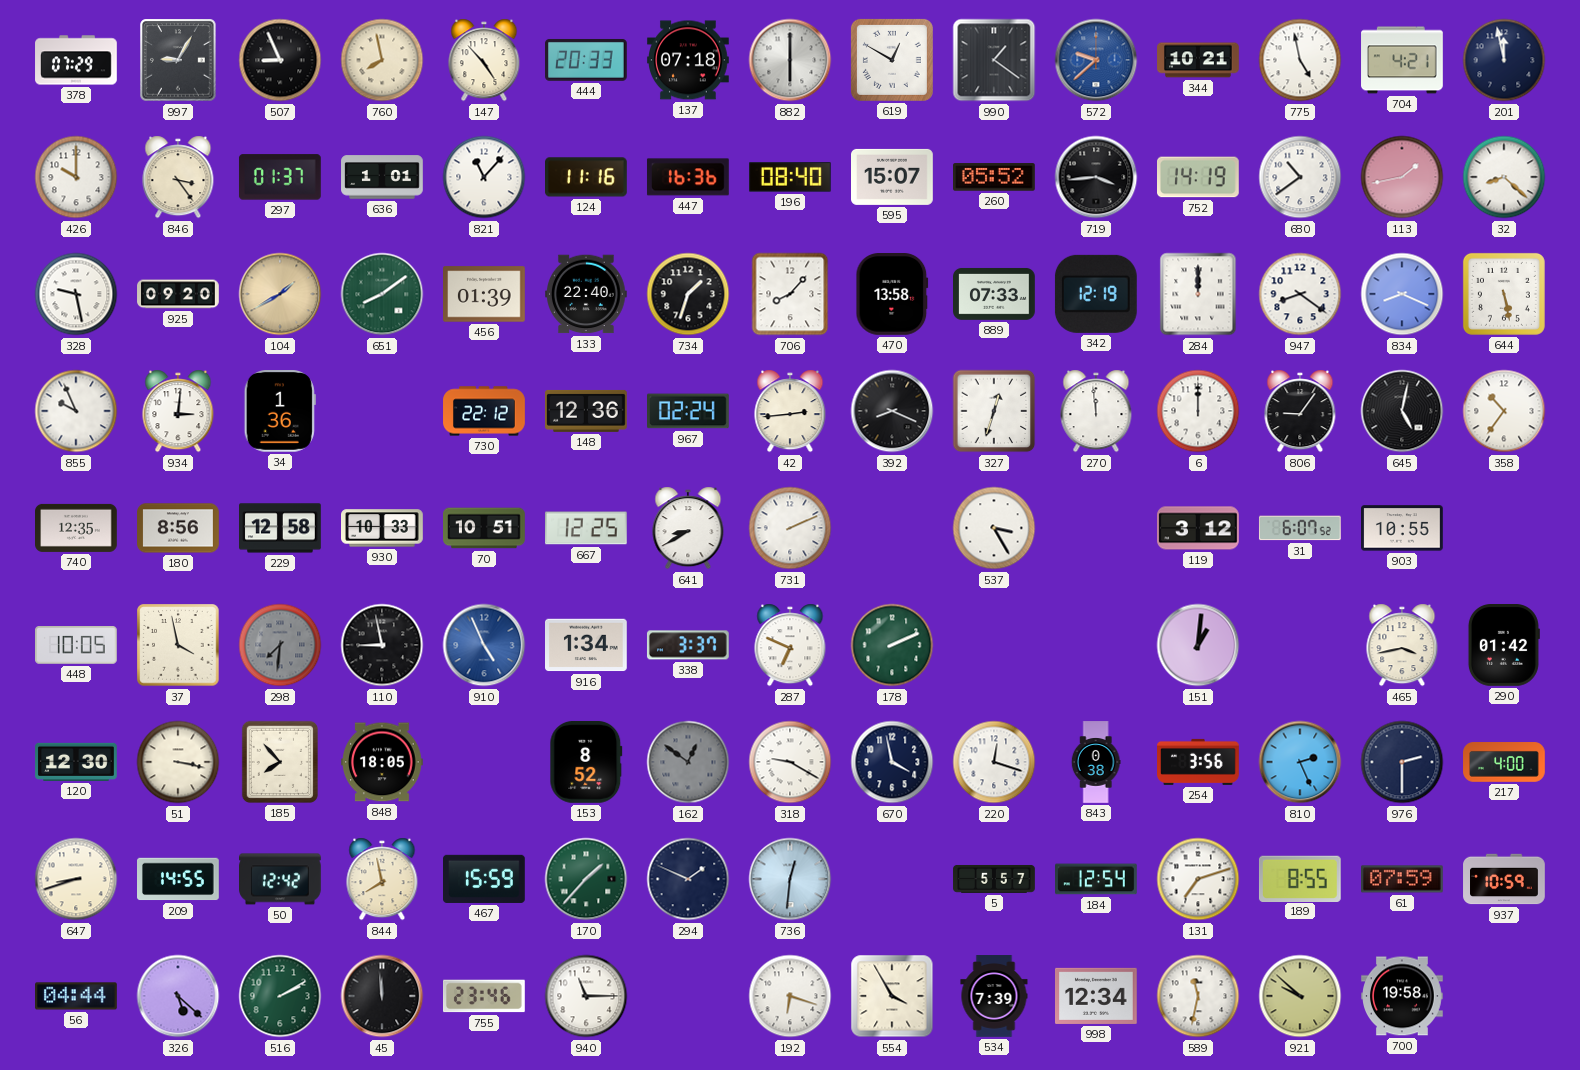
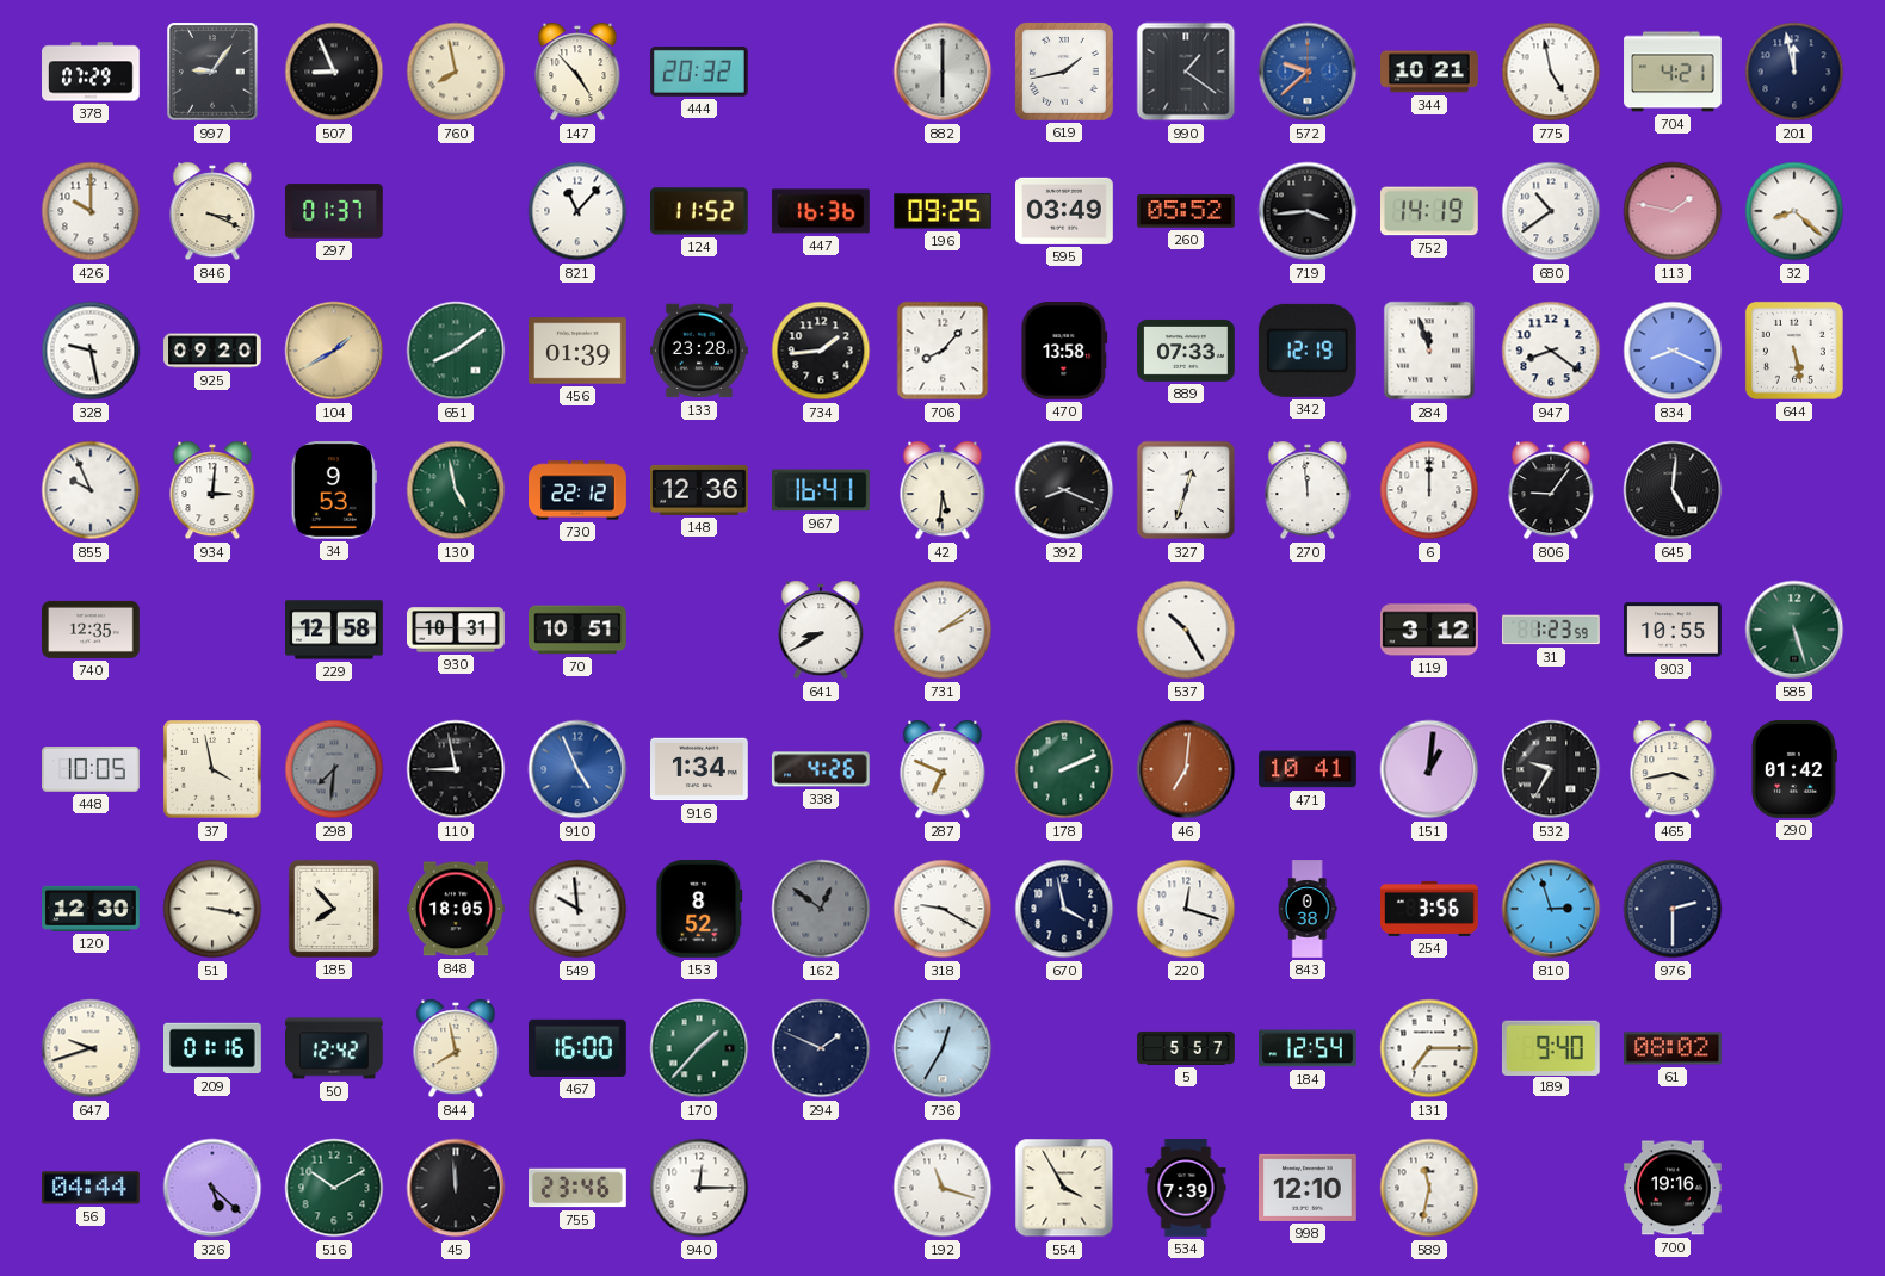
997: 9:05 -> 9:06 (212, 72)
444: 20:33 -> 20:32 (700, 72)
137: 07:18 -> none (689, 60)
619: 12:50 -> 1:43 (1064, 72)
846: 3:24 -> 3:19 (212, 211)
636: 1:01 -> none (382, 177)
124: 11:16 -> 11:52 (700, 211)
196: 08:40 -> 09:25 (944, 211)
595: 15:07 -> 03:49 (1065, 211)
113: 1:43 -> 1:47 (1673, 211)
133: 22:40 -> 23:28 (700, 351)
734: 1:33 -> 1:44 (821, 351)
284: 12:00 -> 11:57 (1429, 351)
34: 1:36 -> 9:53 (334, 491)
130: none -> 4:58 (456, 490)
967: 02:24 -> 16:41 (822, 490)
42: 2:44 -> 5:31 (942, 490)
645: 5:02 -> 5:01 (1673, 490)
358: 10:36 -> none (1504, 411)
180: 8:56 -> none (178, 528)
930: 10:33 -> 10:31 (457, 630)
667: 12:25 -> none (587, 528)
731: 2:11 -> 2:09 (942, 630)
537: 3:25 -> 10:25 (1186, 630)
31: 6:07 -> 1:23 (1551, 630)
585: none -> 5:27 (1794, 630)
338: 3:37 -> 4:26 (821, 769)
46: none -> 7:01 (1186, 769)
471: none -> 10:41 (1309, 769)
532: none -> 9:35 (1551, 769)
549: none -> 9:59 (577, 909)
810: 2:26 -> 2:57 (1551, 909)
217: 4:00 -> none (1504, 762)
647: 8:42 -> 9:42 (91, 1048)
209: 14:55 -> 01:16 (214, 1048)
467: 15:59 -> 16:00 (579, 1048)
736: 12:31 -> 12:35 (942, 1048)
131: 7:12 -> 7:15 (1429, 1048)
189: 8:55 -> 9:40 (1551, 1047)
61: 07:59 -> 08:02 (1674, 1048)
937: 10:59 -> none (1504, 879)
516: 2:10 -> 10:10 (334, 1188)
940: 11:15 -> 12:15 (699, 1188)
192: 6:18 -> 11:18 (942, 1188)
998: 12:34 -> 12:10 (1309, 1188)
921: 9:52 -> none (1300, 996)
700: 19:58 -> 19:16 (1674, 1188)
